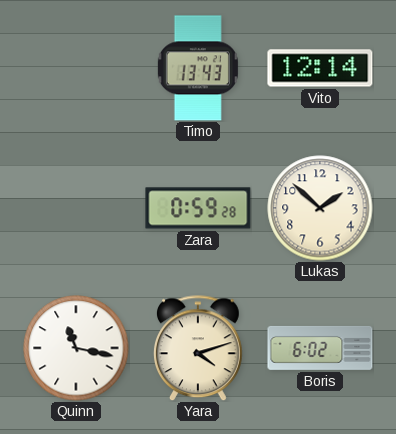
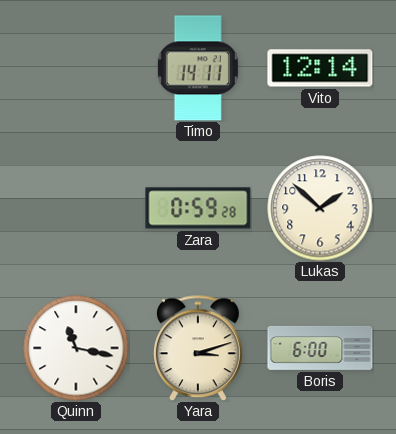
Timo: 13:43 -> 14:11 (198, 68)
Yara: 4:12 -> 3:12 (198, 348)
Boris: 6:02 -> 6:00 (320, 348)
